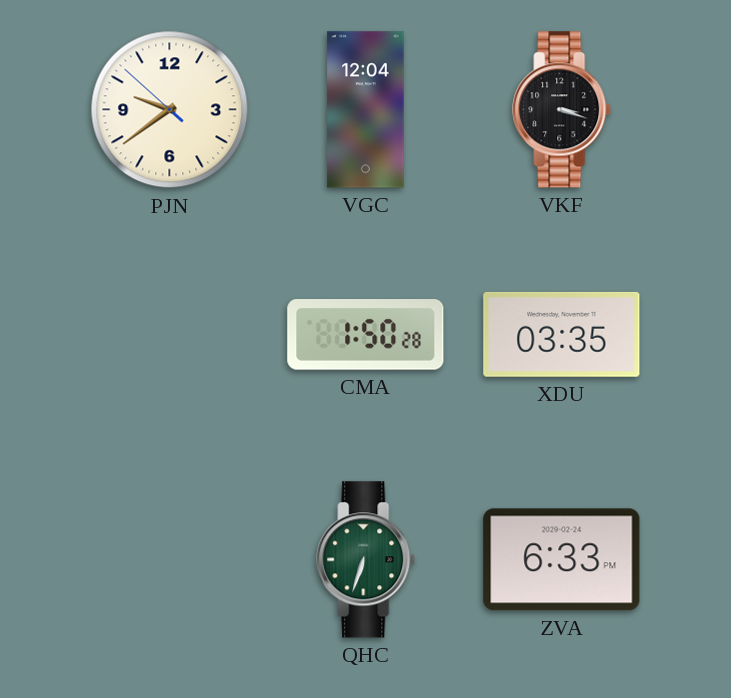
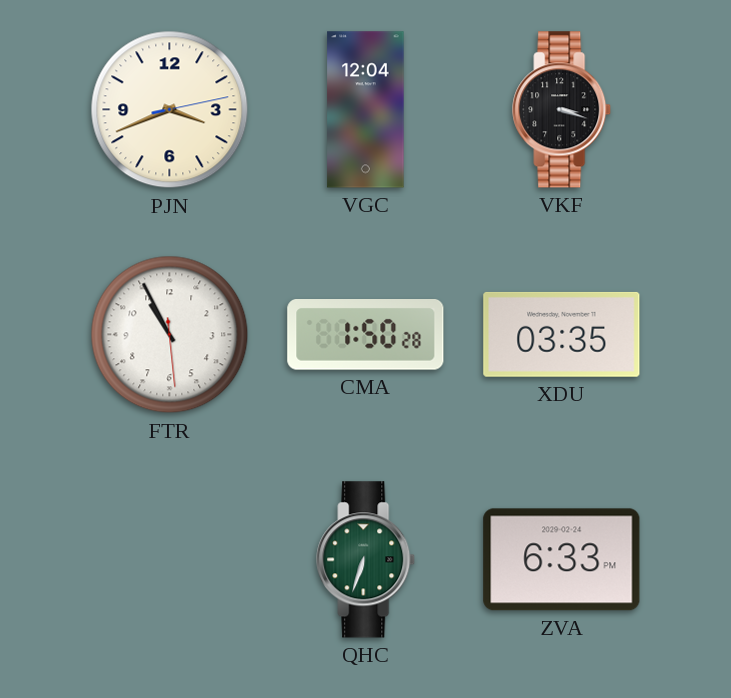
PJN: 9:38 -> 3:41 (170, 110)
FTR: none -> 10:55 (170, 335)
